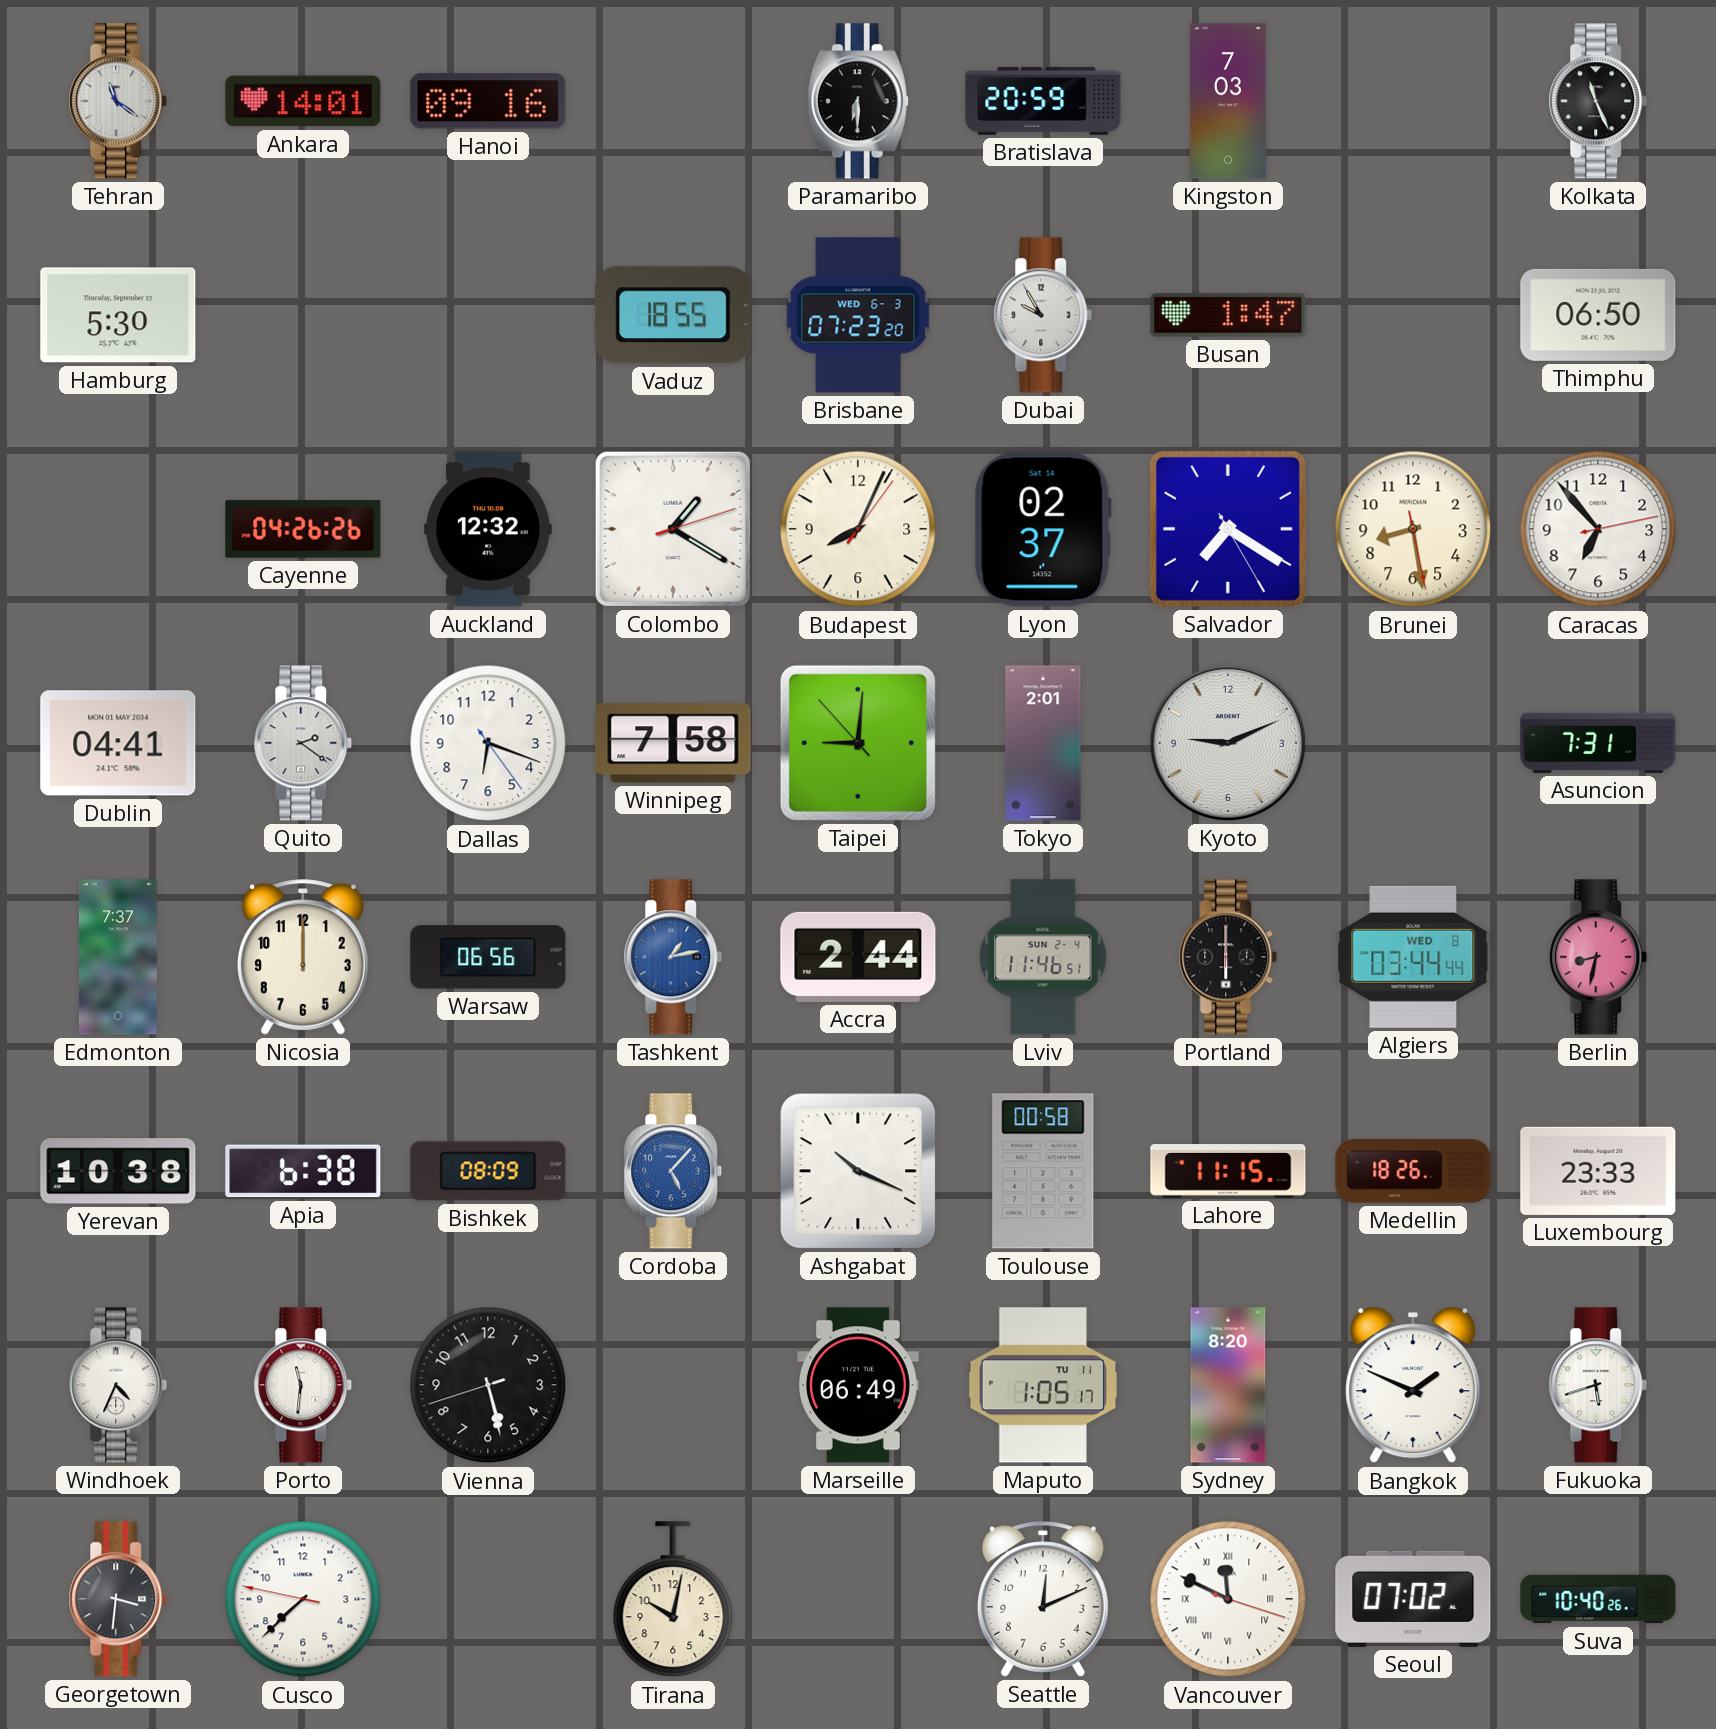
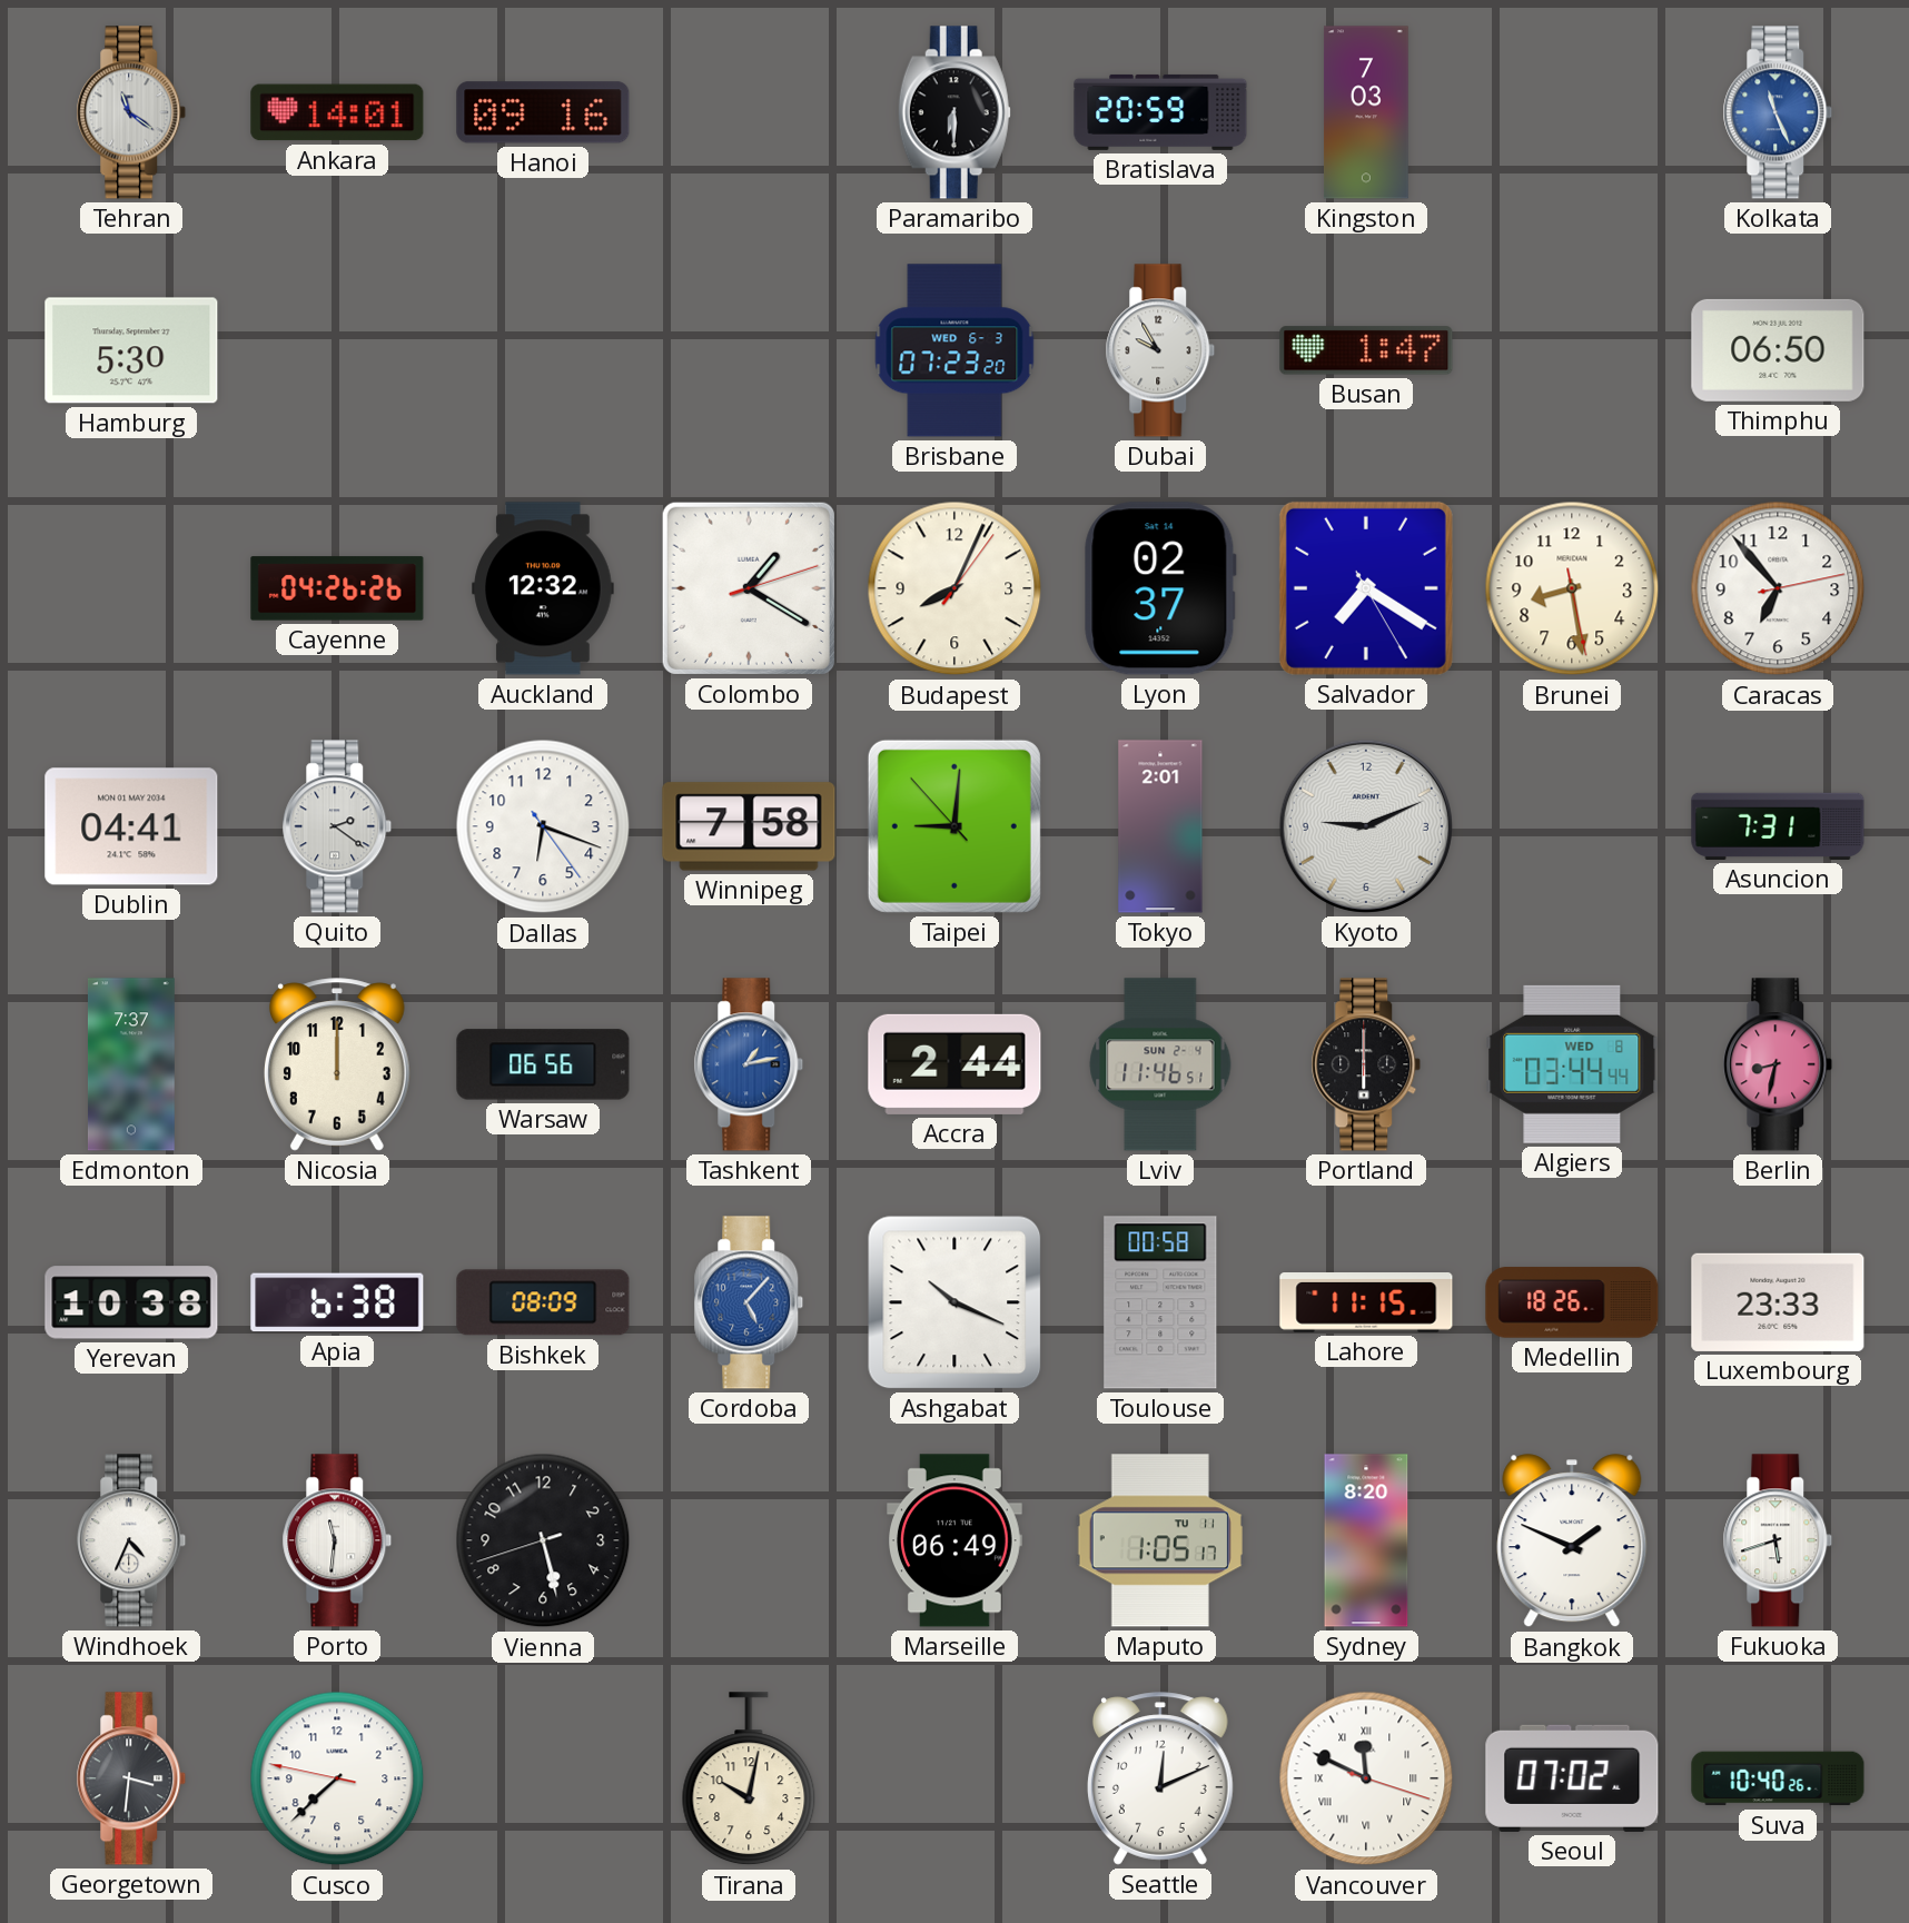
Kolkata dial: black -> blue (1778, 112)
Vaduz: 18:55 -> none (673, 315)
